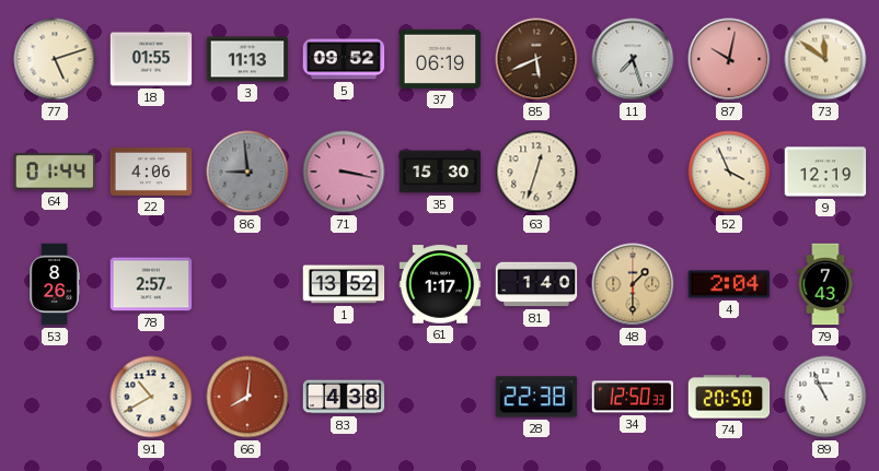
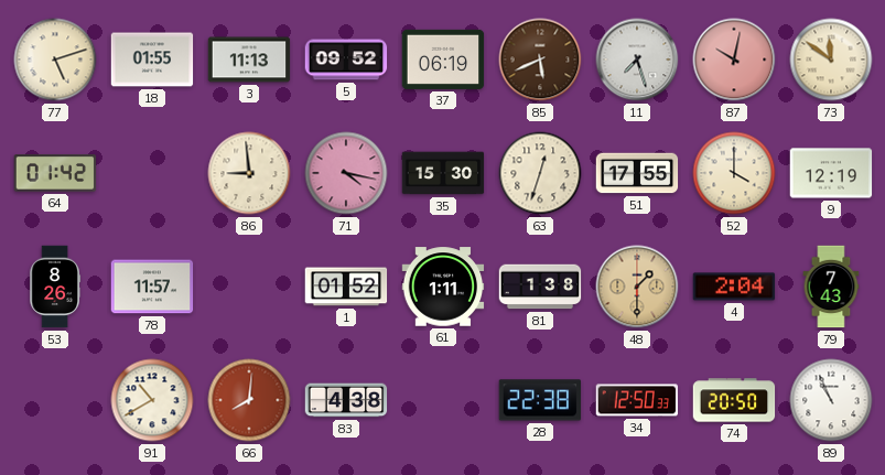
64: 01:44 -> 01:42 (55, 173)
22: 4:06 -> none (151, 172)
86 dial: grey -> cream (249, 173)
71: 3:17 -> 4:17 (346, 173)
51: none -> 17:55 (637, 173)
52: 3:56 -> 4:00 (734, 173)
78: 2:57 -> 11:57 (152, 287)
1: 13:52 -> 01:52 (346, 287)
61: 1:17 -> 1:11 (443, 287)
81: 1:40 -> 1:38 (540, 287)
